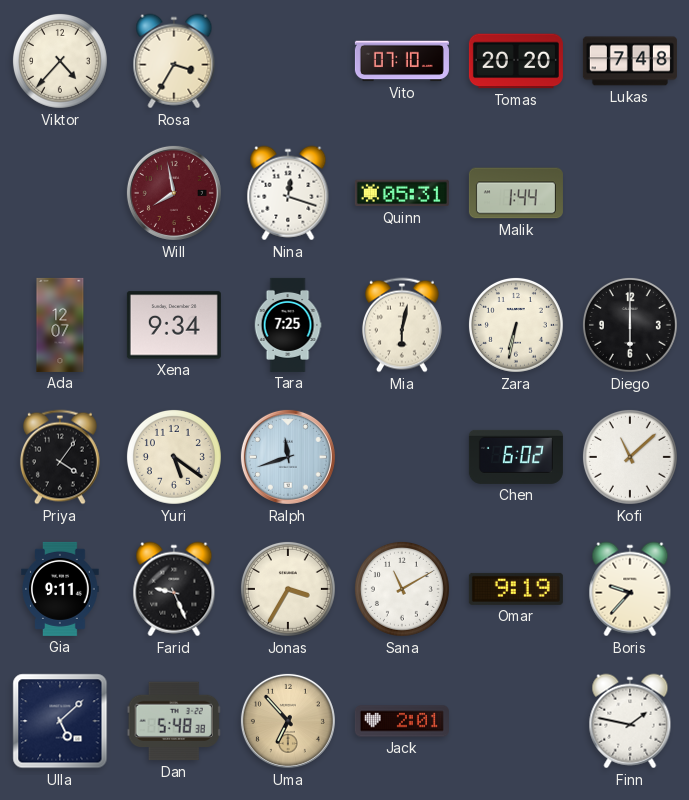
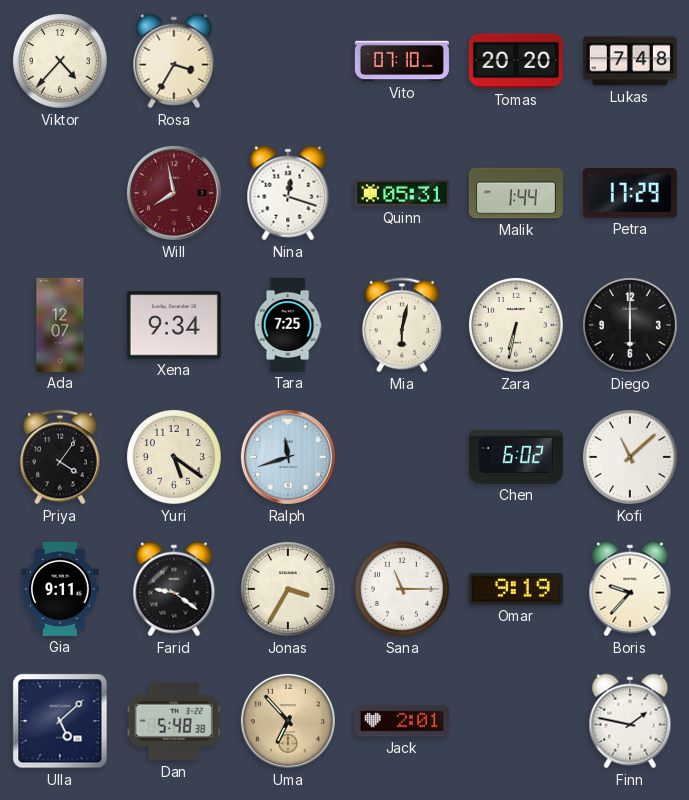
Petra: none -> 17:29 (630, 194)
Farid: 9:26 -> 9:21 (174, 589)
Sana: 11:10 -> 11:15 (402, 589)
